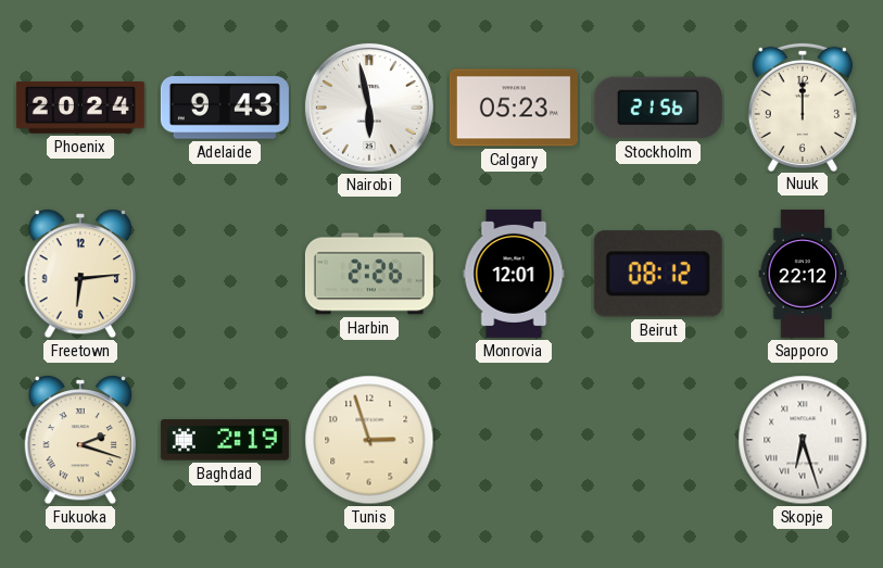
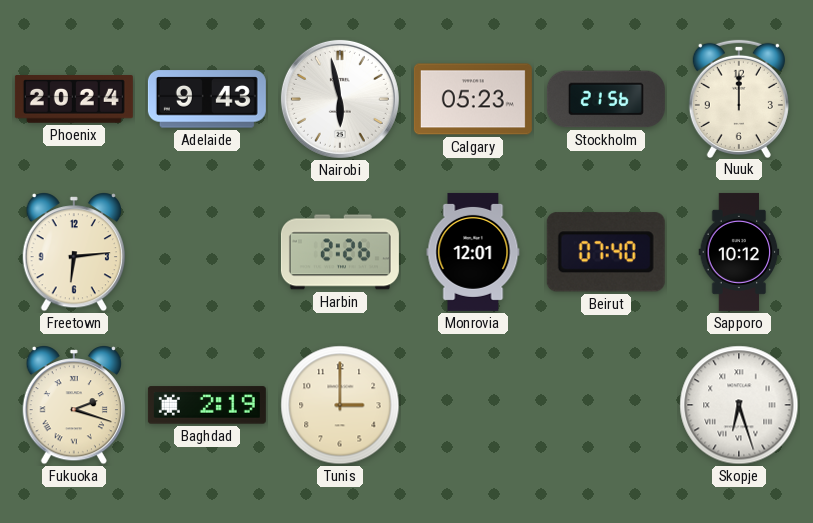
Beirut: 08:12 -> 07:40 (606, 252)
Sapporo: 22:12 -> 10:12 (739, 252)
Tunis: 2:57 -> 3:00 (340, 405)
